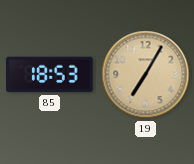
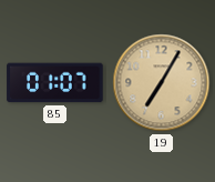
85: 18:53 -> 01:07 (55, 83)
